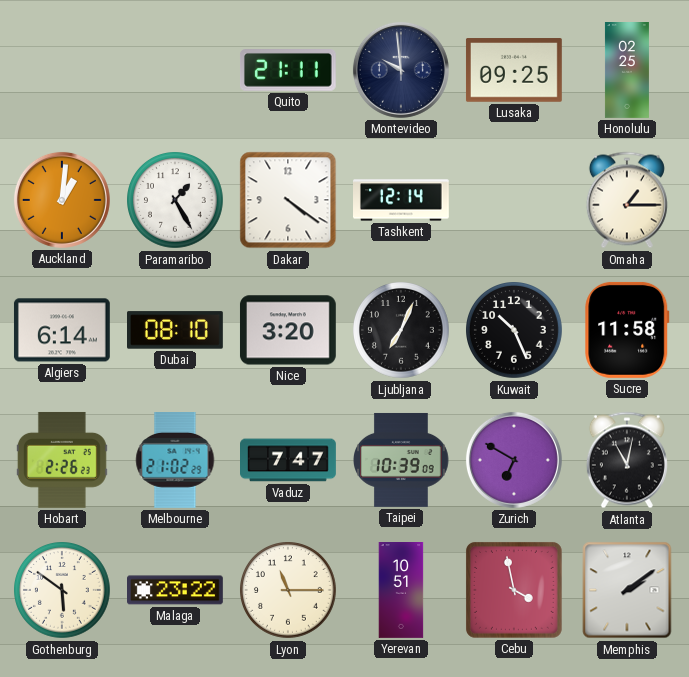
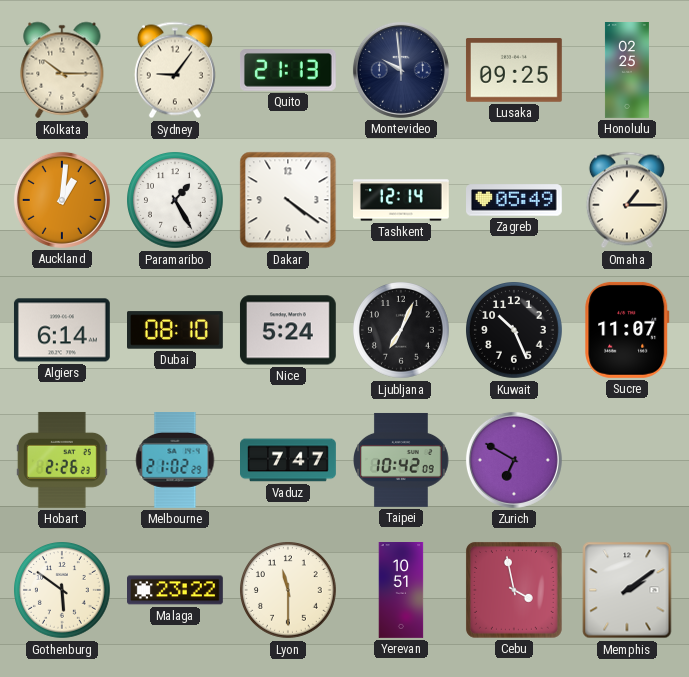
Kolkata: none -> 10:15 (62, 70)
Sydney: none -> 9:06 (175, 70)
Quito: 21:11 -> 21:13 (288, 71)
Zagreb: none -> 05:49 (515, 200)
Nice: 3:20 -> 5:24 (288, 330)
Sucre: 11:58 -> 11:07 (627, 330)
Taipei: 10:39 -> 10:42 (402, 460)
Atlanta: 11:02 -> none (627, 460)
Lyon: 11:15 -> 11:30 (289, 591)
